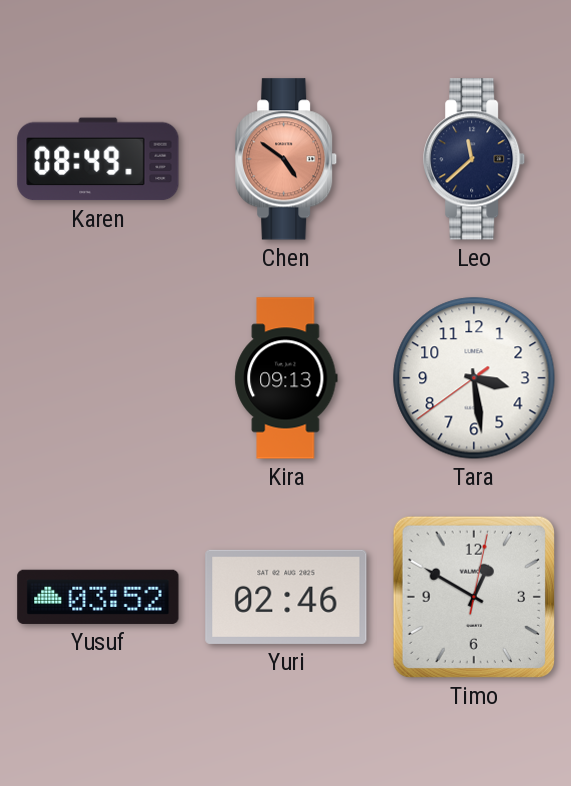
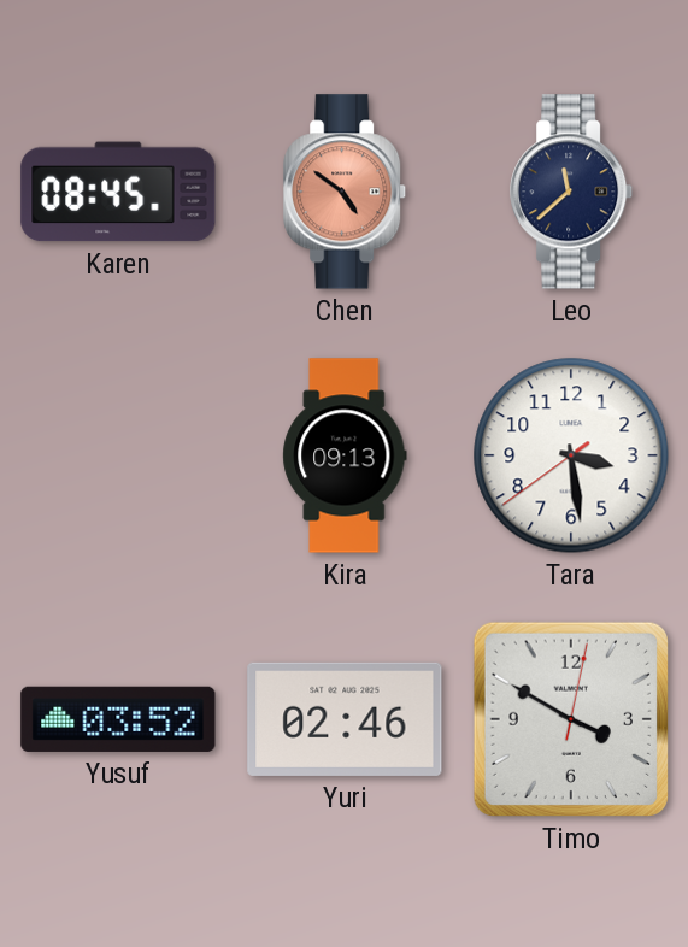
Karen: 08:49 -> 08:45 (118, 192)
Timo: 12:50 -> 3:50 (571, 719)
